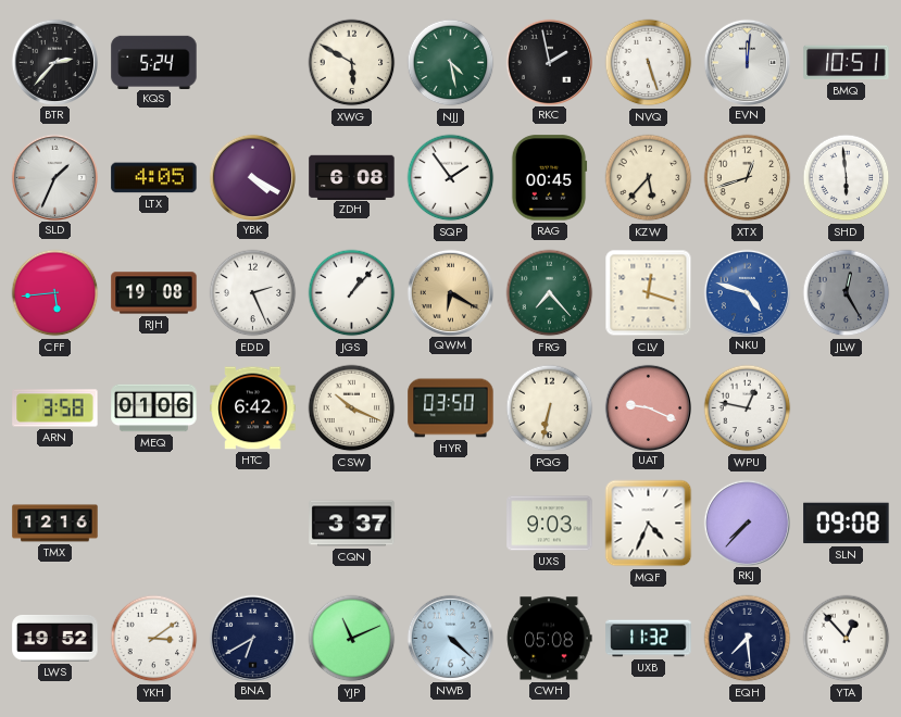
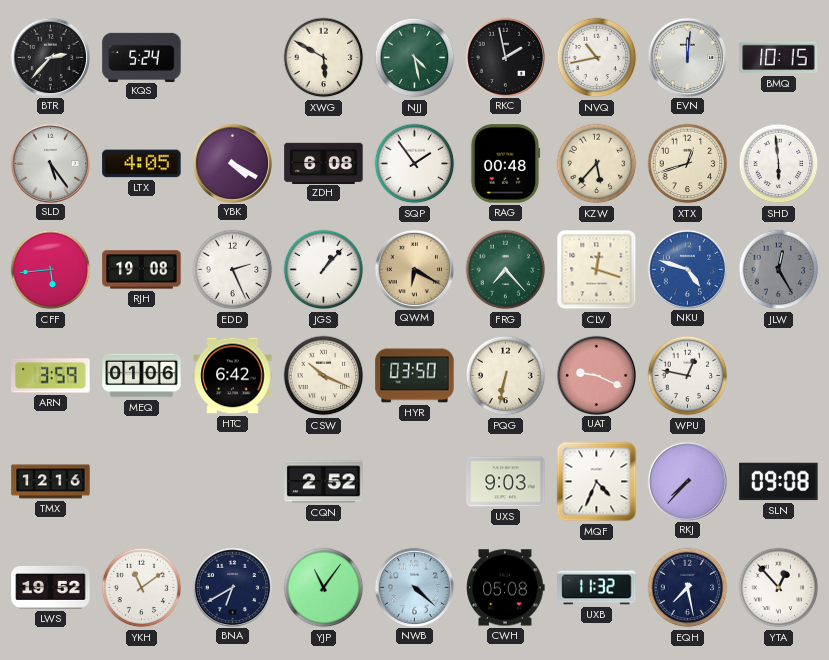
NVQ: 5:27 -> 10:43 (597, 58)
BMQ: 10:51 -> 10:15 (779, 58)
SLD: 1:34 -> 5:24 (50, 163)
RAG: 00:45 -> 00:48 (505, 164)
ARN: 3:58 -> 3:59 (51, 376)
CQN: 3:37 -> 2:52 (324, 482)
YKH: 3:09 -> 11:09 (142, 588)
YJP: 11:11 -> 11:06 (324, 588)
EQH: 7:29 -> 7:28 (688, 588)
